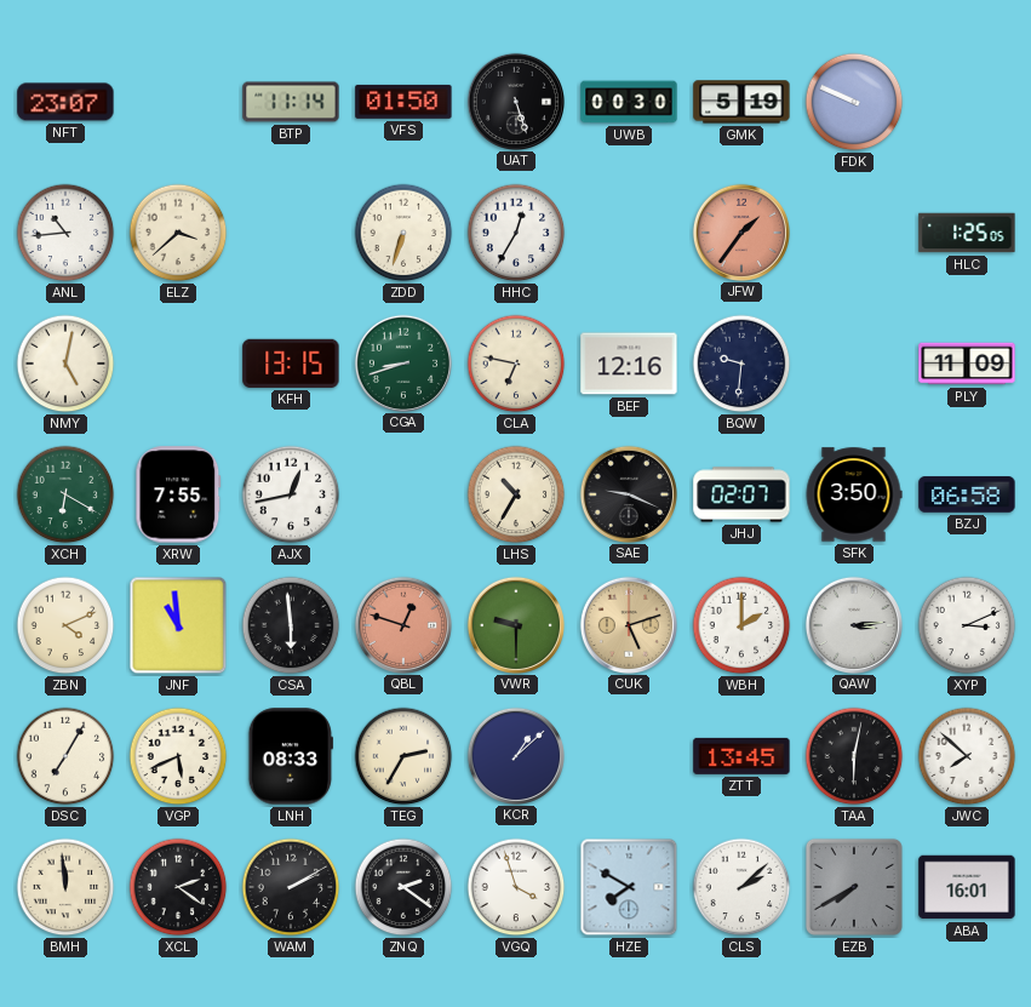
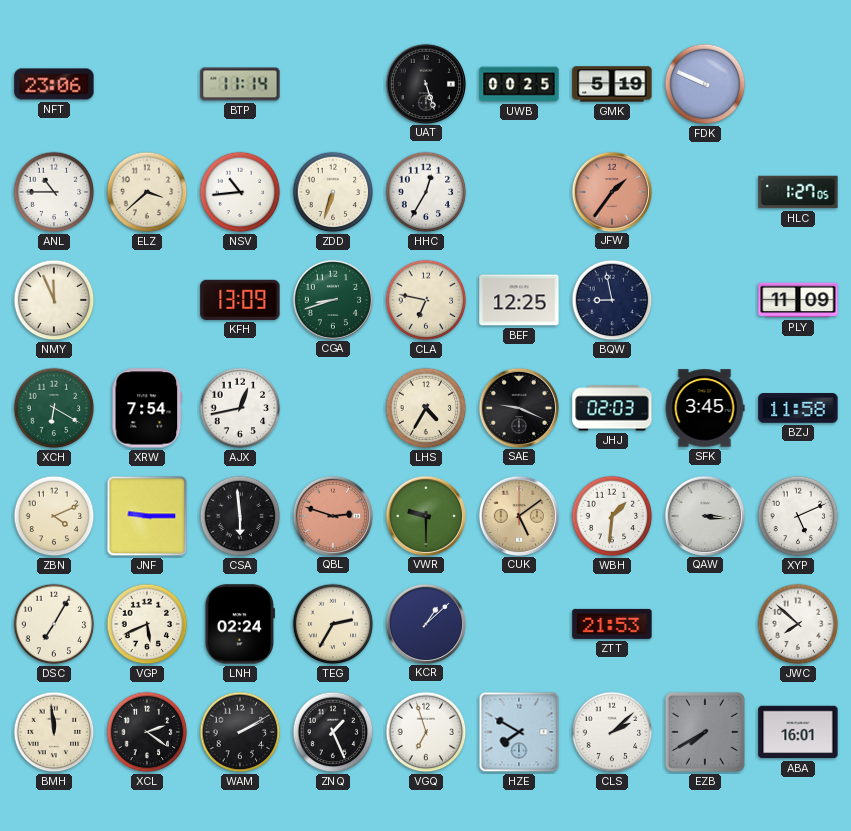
NFT: 23:07 -> 23:06 (54, 84)
VFS: 01:50 -> none (403, 102)
UWB: 00:30 -> 00:25 (519, 84)
ANL: 10:44 -> 10:45 (54, 192)
NSV: none -> 10:44 (240, 192)
HLC: 1:25 -> 1:27 (798, 192)
NMY: 5:02 -> 11:56 (54, 300)
KFH: 13:15 -> 13:09 (240, 300)
BEF: 12:16 -> 12:25 (519, 300)
BQW: 9:31 -> 8:58 (612, 300)
XRW: 7:55 -> 7:54 (147, 408)
LHS: 10:35 -> 4:35 (426, 408)
JHJ: 02:07 -> 02:03 (612, 408)
SFK: 3:50 -> 3:45 (705, 408)
BZJ: 06:58 -> 11:58 (798, 408)
JNF: 10:59 -> 9:15 (147, 516)
QBL: 12:48 -> 2:48 (332, 515)
CUK: 5:12 -> 5:09 (518, 515)
WBH: 2:00 -> 1:31 (612, 516)
QAW: 3:14 -> 3:16 (704, 515)
XYP: 3:11 -> 5:11 (798, 516)
LNH: 08:33 -> 02:24 (240, 624)
ZTT: 13:45 -> 21:53 (612, 624)
TAA: 6:02 -> none (854, 756)
ZNQ: 2:21 -> 1:26 (333, 732)
VGQ: 3:57 -> 6:57 (426, 732)
